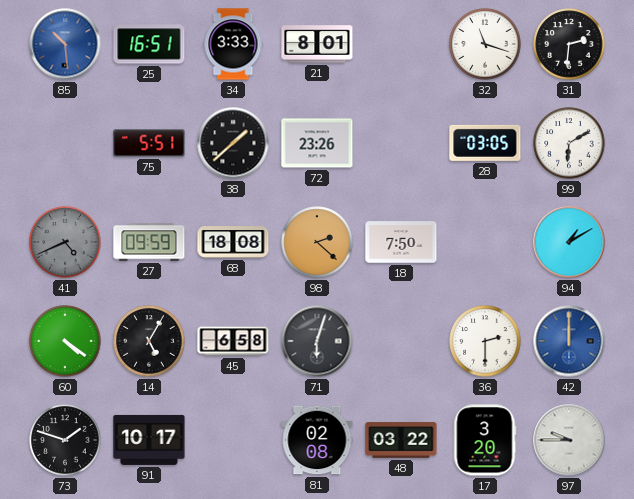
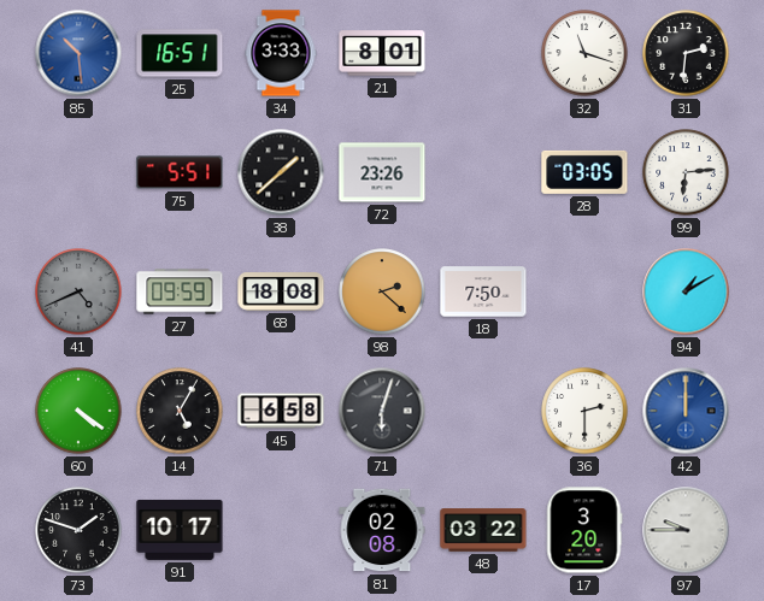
99: 6:10 -> 6:14 (686, 172)
